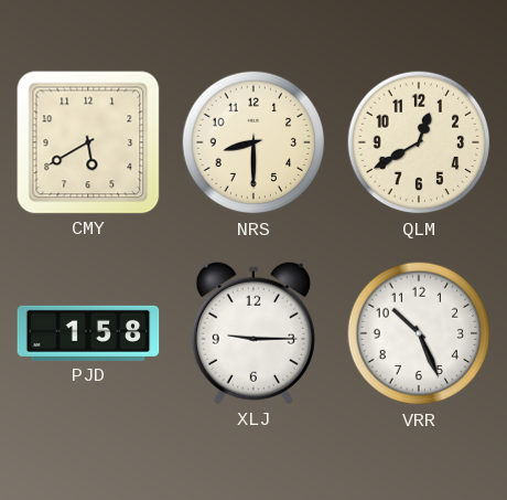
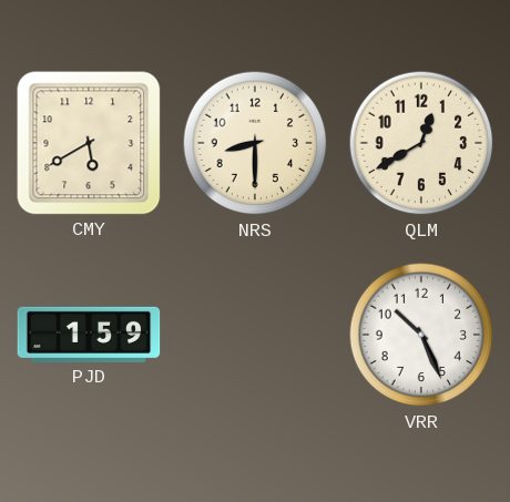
PJD: 1:58 -> 1:59 (89, 335)
XLJ: 9:15 -> none (253, 333)
